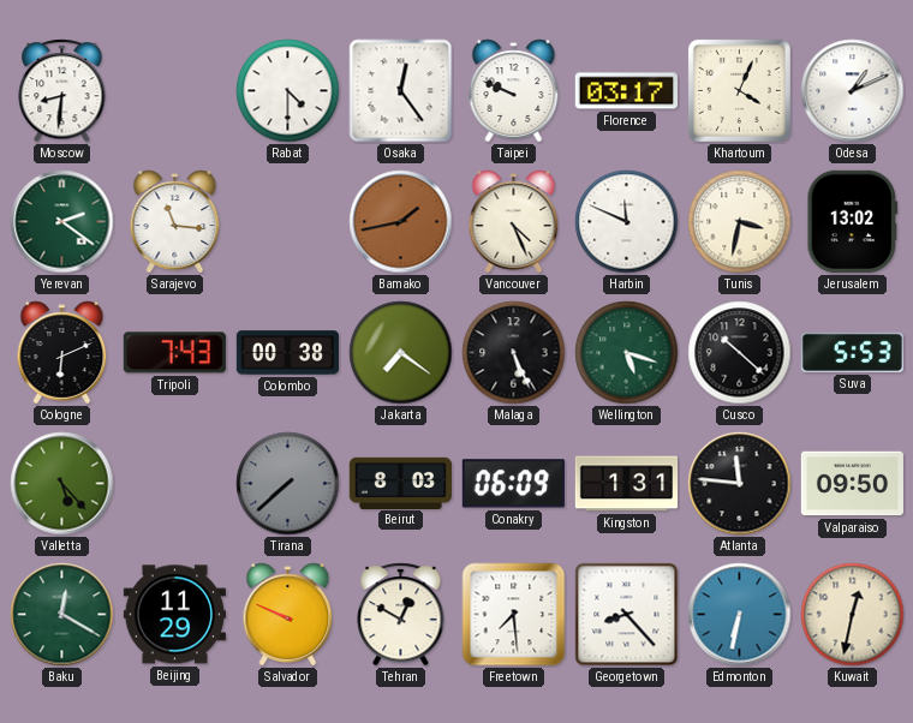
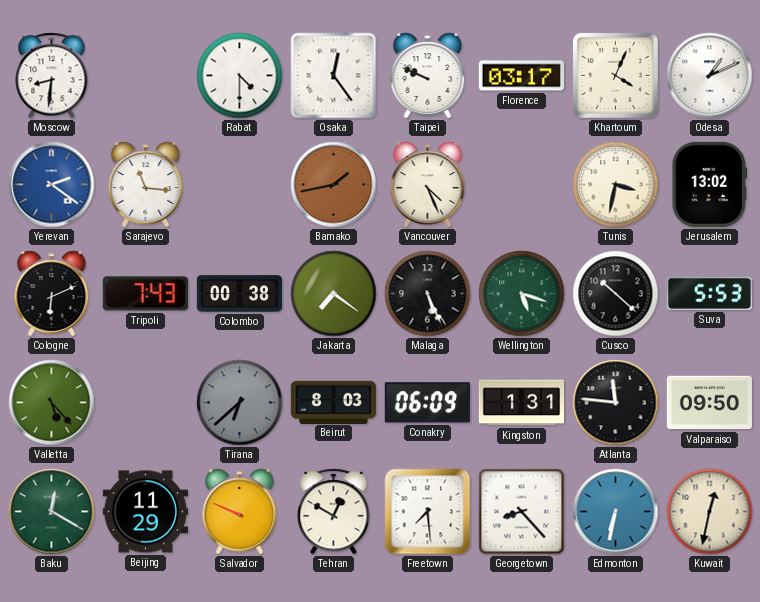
Yerevan dial: green -> blue (52, 185)
Harbin: 11:49 -> none (627, 222)
Tirana: 7:38 -> 6:38 (240, 403)
